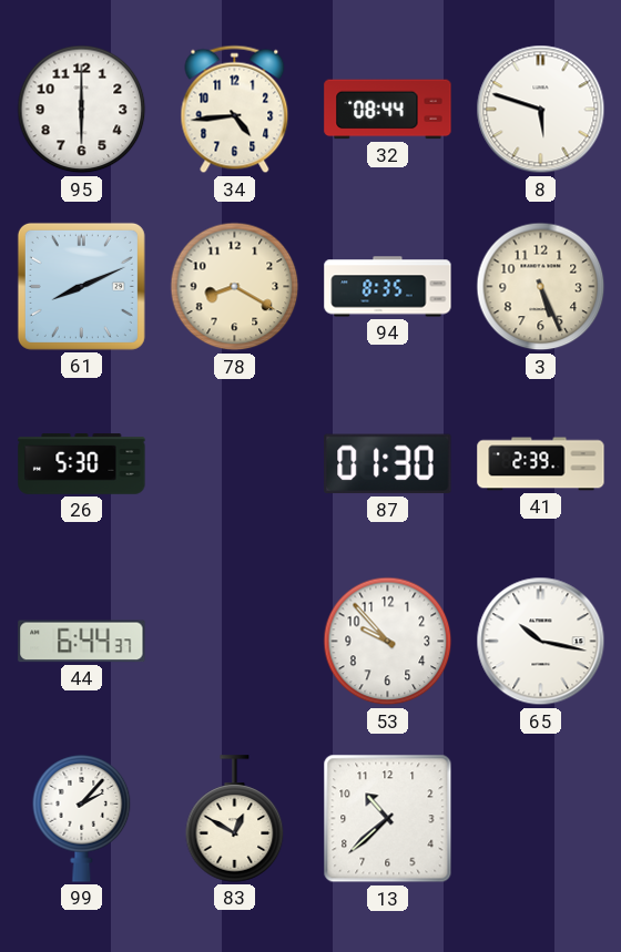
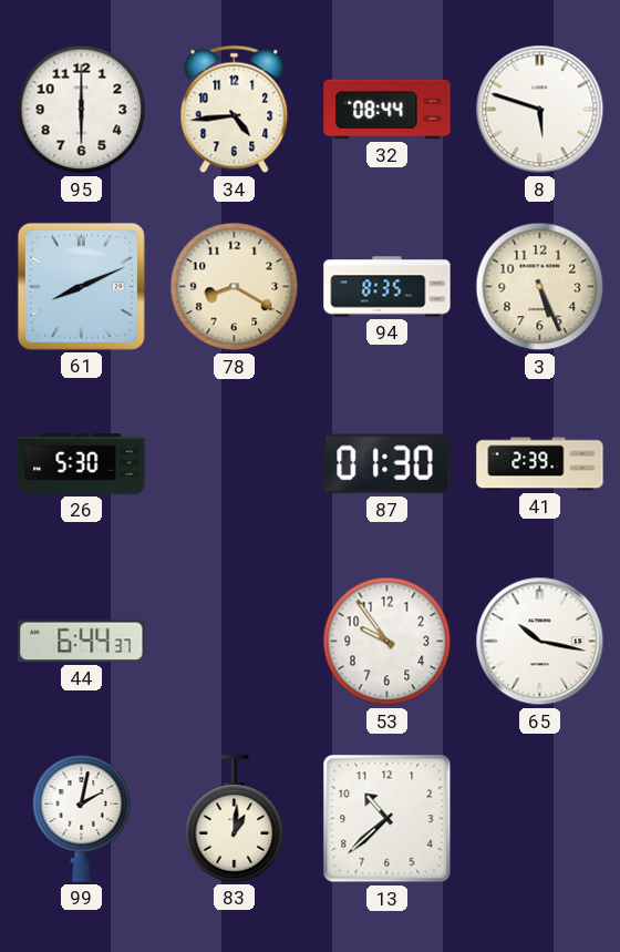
53: 9:53 -> 9:54 (387, 642)
99: 2:07 -> 2:02 (82, 819)
83: 12:50 -> 1:01 (235, 819)
